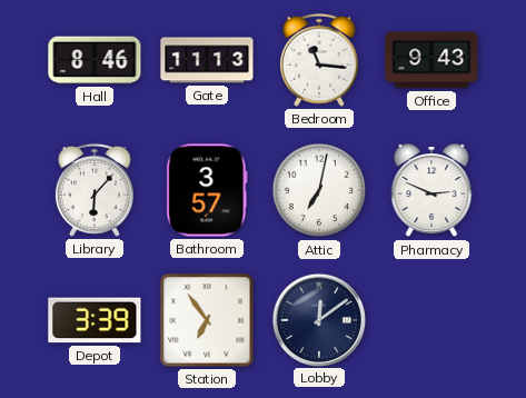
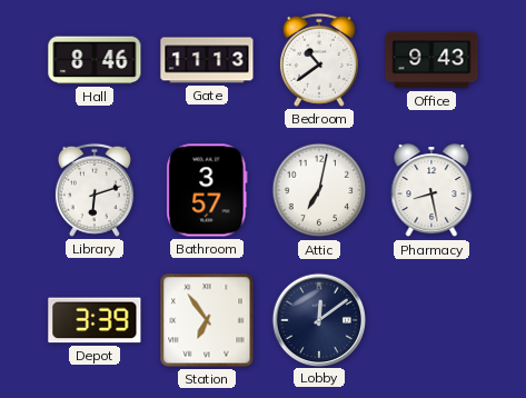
Bedroom: 11:16 -> 10:39 (319, 60)
Library: 6:07 -> 6:12 (95, 190)
Pharmacy: 2:49 -> 8:28 (431, 191)
